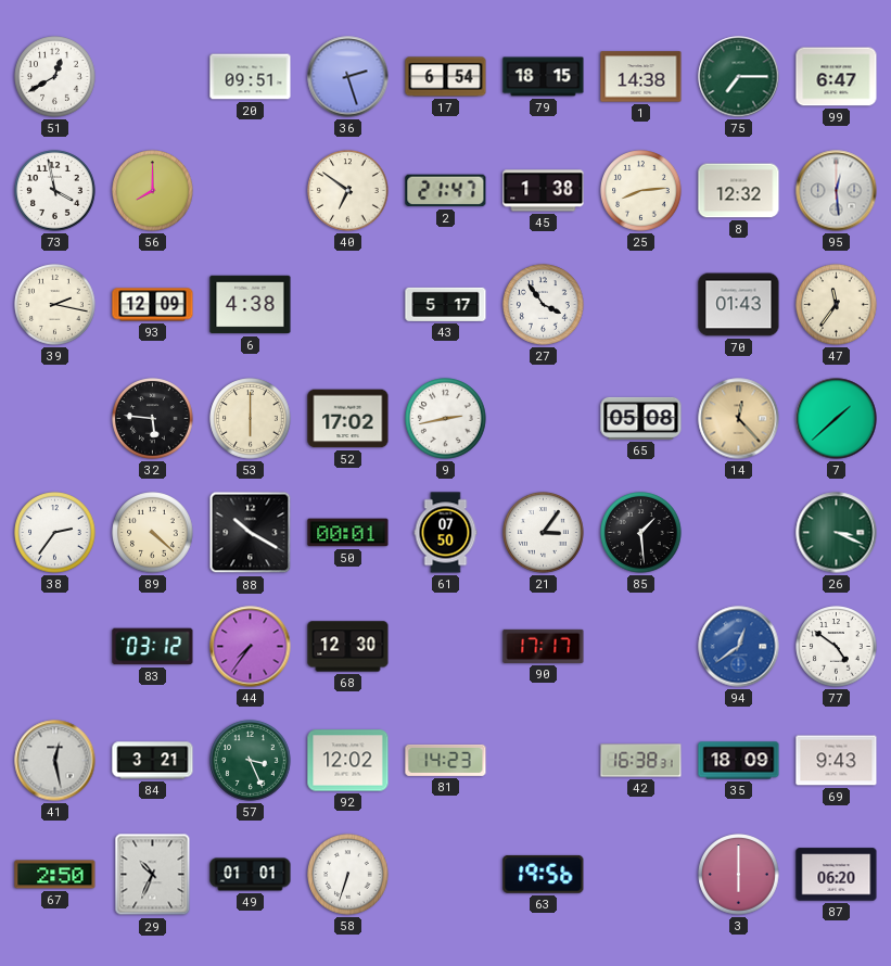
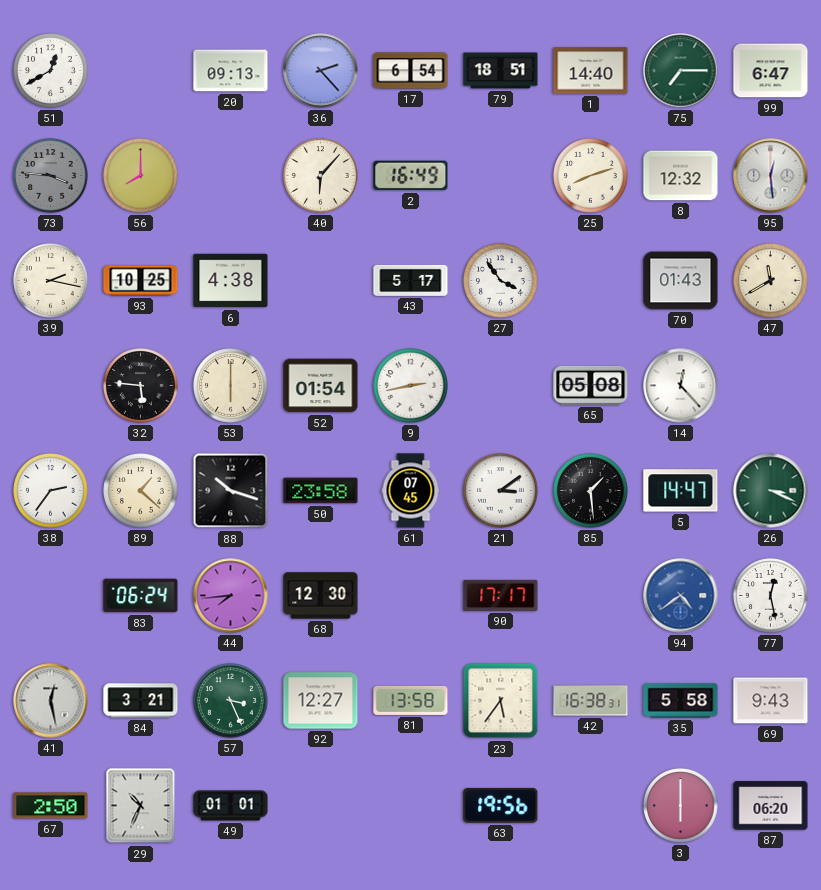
20: 09:51 -> 09:13 (231, 71)
36: 2:27 -> 2:23 (321, 71)
79: 18:15 -> 18:51 (501, 71)
1: 14:38 -> 14:40 (591, 71)
73: 3:58 -> 3:46 (51, 176)
73 dial: white -> grey (51, 176)
40: 6:51 -> 6:07 (321, 176)
2: 21:47 -> 16:49 (411, 176)
45: 1:38 -> none (544, 191)
25: 8:14 -> 8:12 (591, 176)
93: 12:09 -> 10:25 (141, 281)
47: 11:36 -> 11:40 (771, 281)
52: 17:02 -> 01:54 (321, 386)
14 dial: champagne -> white (681, 386)
7: 1:38 -> none (837, 419)
89: 4:22 -> 1:22 (141, 491)
88: 10:20 -> 10:18 (231, 491)
50: 00:01 -> 23:58 (321, 491)
61: 07:50 -> 07:45 (411, 491)
21: 3:06 -> 3:09 (501, 491)
5: none -> 14:47 (681, 491)
83: 03:12 -> 06:24 (141, 596)
44: 7:36 -> 7:44 (231, 596)
94: 12:39 -> 4:39 (681, 596)
77: 4:51 -> 12:28 (771, 596)
92: 12:02 -> 12:27 (321, 701)
81: 14:23 -> 13:58 (411, 700)
23: none -> 5:36 (501, 701)
35: 18:09 -> 5:58 (681, 701)
58: 6:33 -> none (348, 875)
